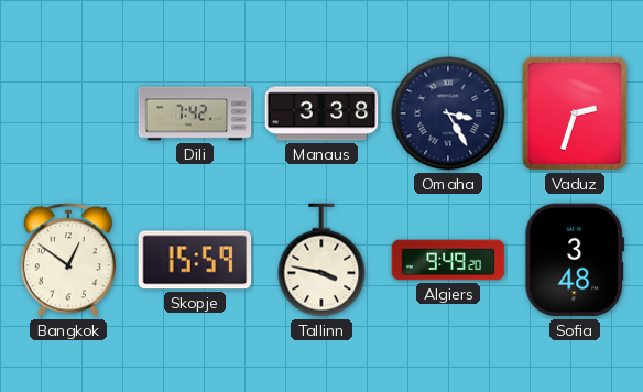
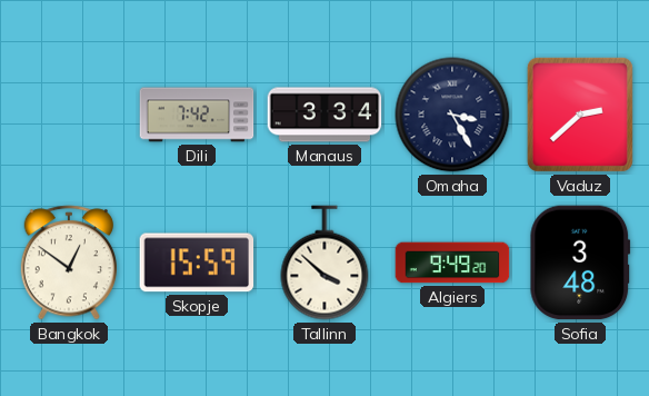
Manaus: 3:38 -> 3:34 (324, 115)
Vaduz: 2:33 -> 2:38 (580, 115)
Tallinn: 3:47 -> 3:52 (324, 263)
